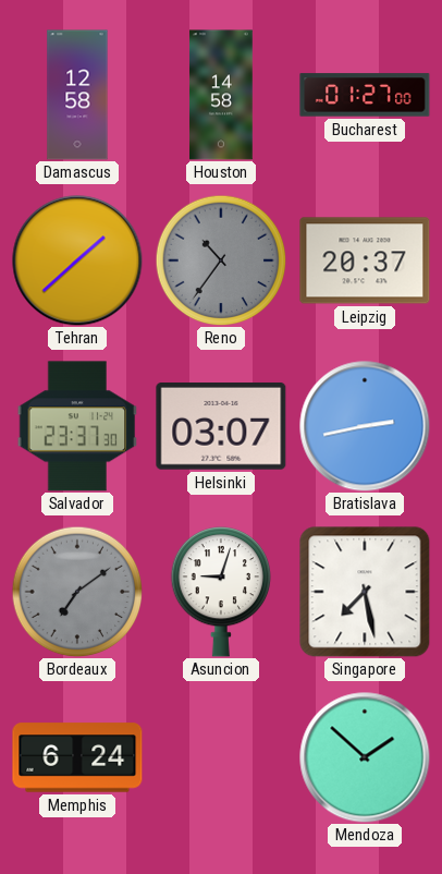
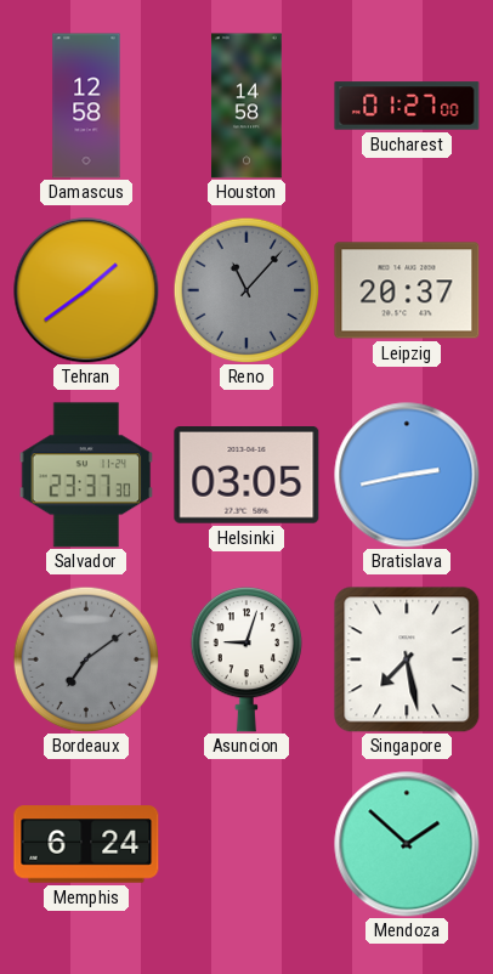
Tehran: 1:38 -> 1:39 (86, 290)
Reno: 10:36 -> 11:07 (246, 290)
Helsinki: 03:07 -> 03:05 (246, 476)
